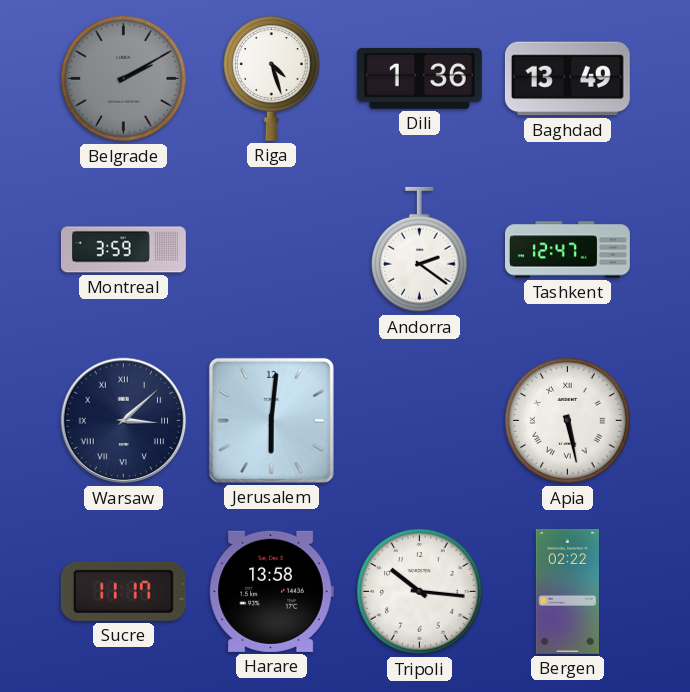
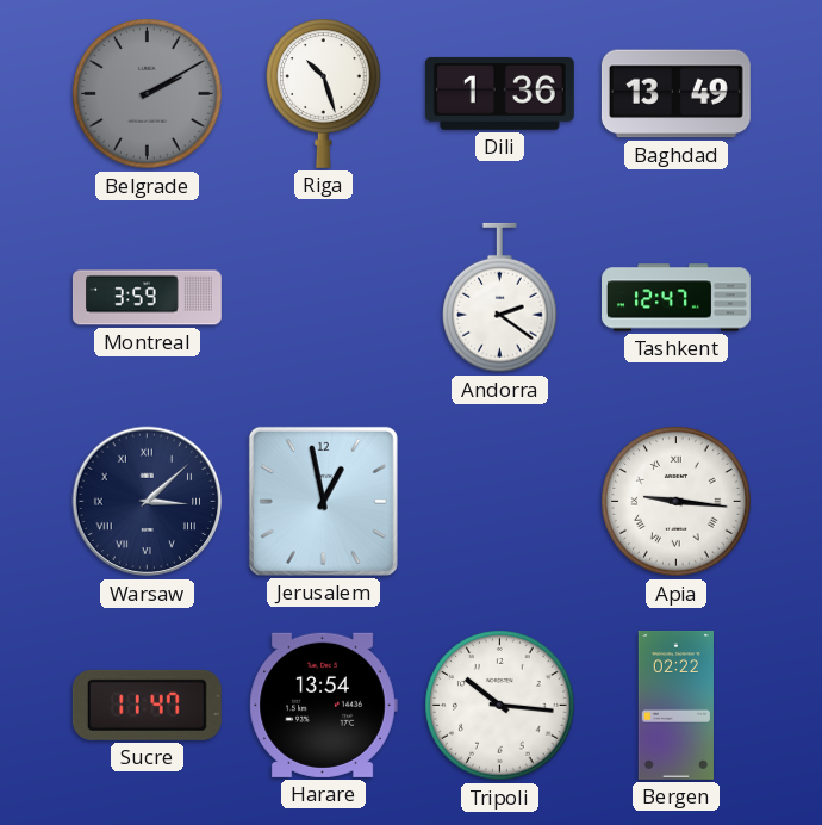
Riga: 4:27 -> 10:27 (324, 93)
Jerusalem: 6:01 -> 12:58 (323, 501)
Apia: 5:28 -> 9:16 (677, 502)
Sucre: 11:17 -> 11:47 (147, 705)
Harare: 13:58 -> 13:54 (323, 705)
